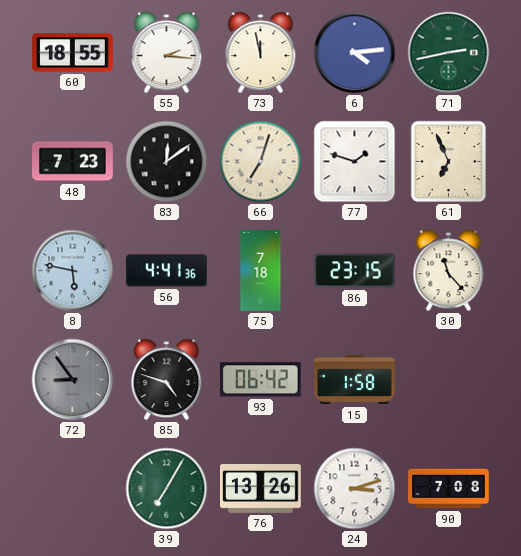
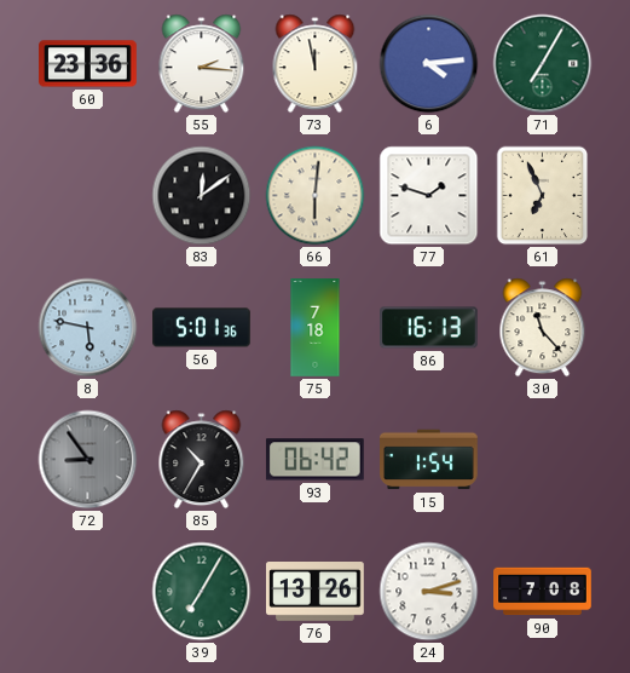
60: 18:55 -> 23:36 (88, 64)
71: 2:43 -> 7:05 (543, 64)
48: 7:23 -> none (73, 162)
66: 7:03 -> 6:01 (316, 196)
56: 4:41 -> 5:01 (202, 328)
86: 23:15 -> 16:13 (429, 328)
85: 4:48 -> 10:35 (202, 460)
15: 1:58 -> 1:54 (429, 460)
